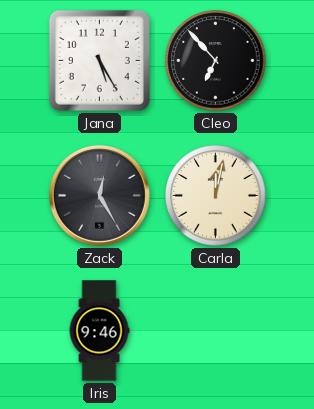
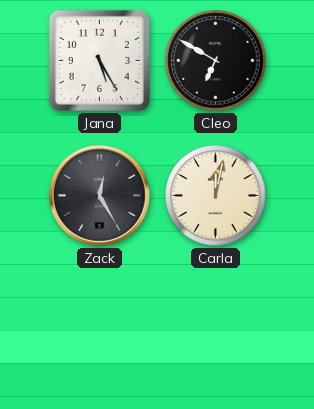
Cleo: 6:53 -> 6:50 (216, 61)
Iris: 9:46 -> none (99, 331)
